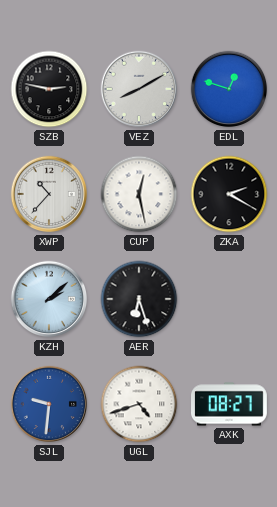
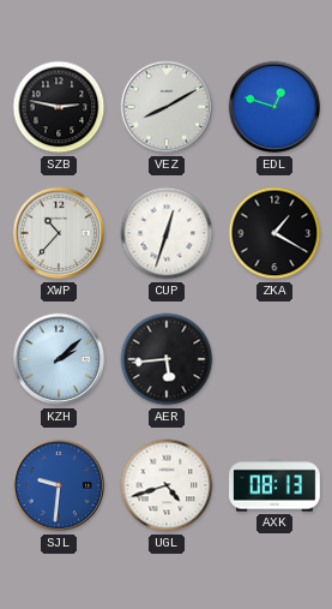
CUP: 12:28 -> 12:33 (167, 233)
ZKA: 2:20 -> 1:20 (274, 233)
AER: 6:27 -> 5:44 (167, 359)
AXK: 08:27 -> 08:13 (276, 485)
